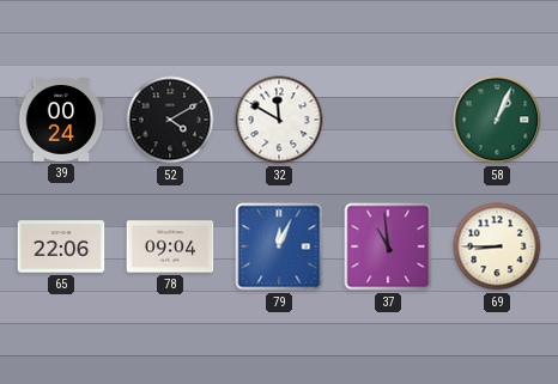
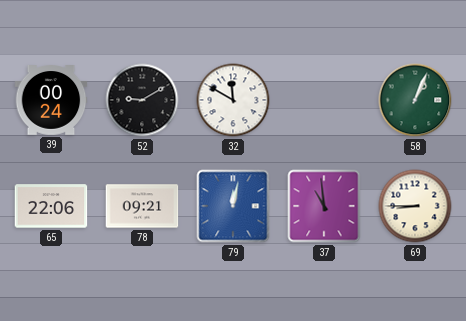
52: 4:10 -> 9:10 (142, 100)
78: 09:04 -> 09:21 (142, 206)
79: 12:04 -> 12:02 (233, 206)
